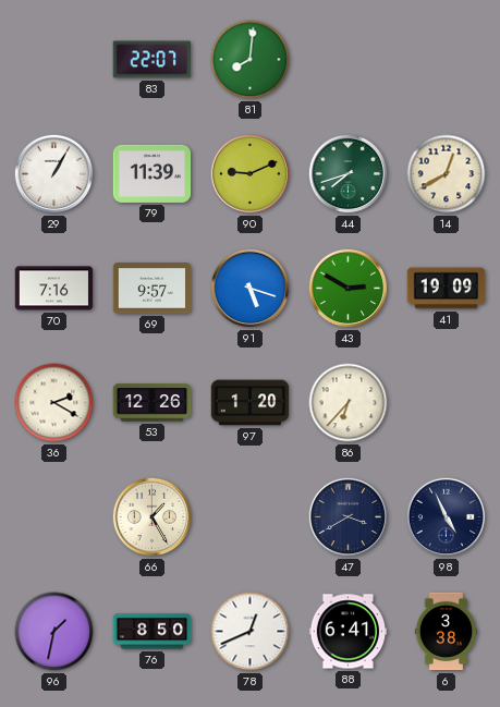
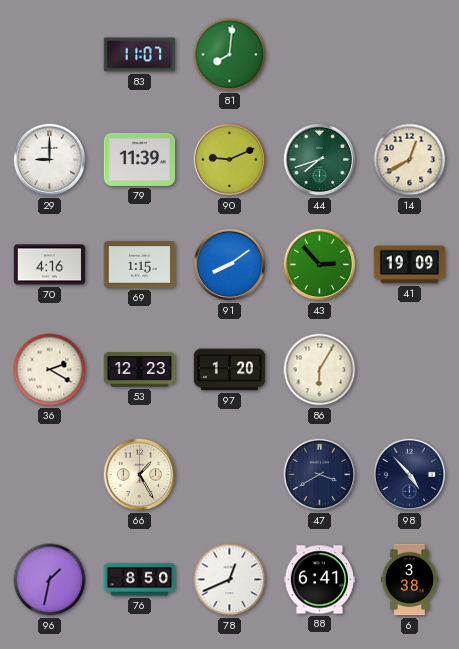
83: 22:07 -> 11:07 (140, 55)
29: 1:05 -> 9:00 (50, 160)
70: 7:16 -> 4:16 (50, 265)
69: 9:57 -> 1:15 (140, 265)
91: 5:18 -> 8:09 (230, 265)
43: 2:50 -> 2:53 (320, 265)
53: 12:26 -> 12:23 (140, 370)
86: 6:37 -> 6:05 (320, 370)
98: 4:56 -> 4:53 (410, 475)
